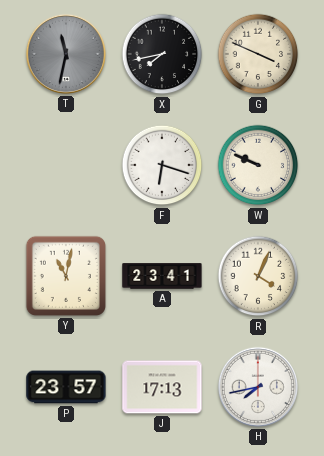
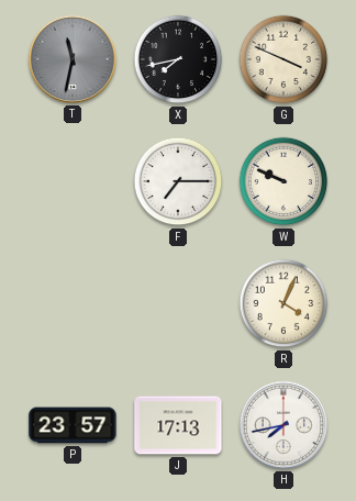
F: 6:18 -> 7:15 (178, 181)
Y: 11:02 -> none (66, 276)
A: 23:41 -> none (162, 276)
